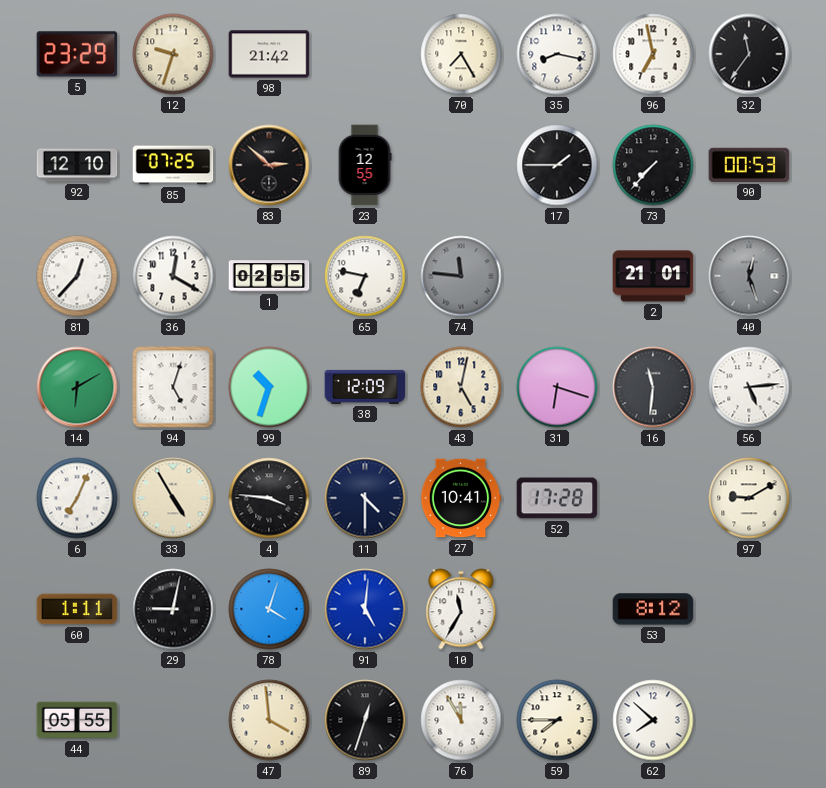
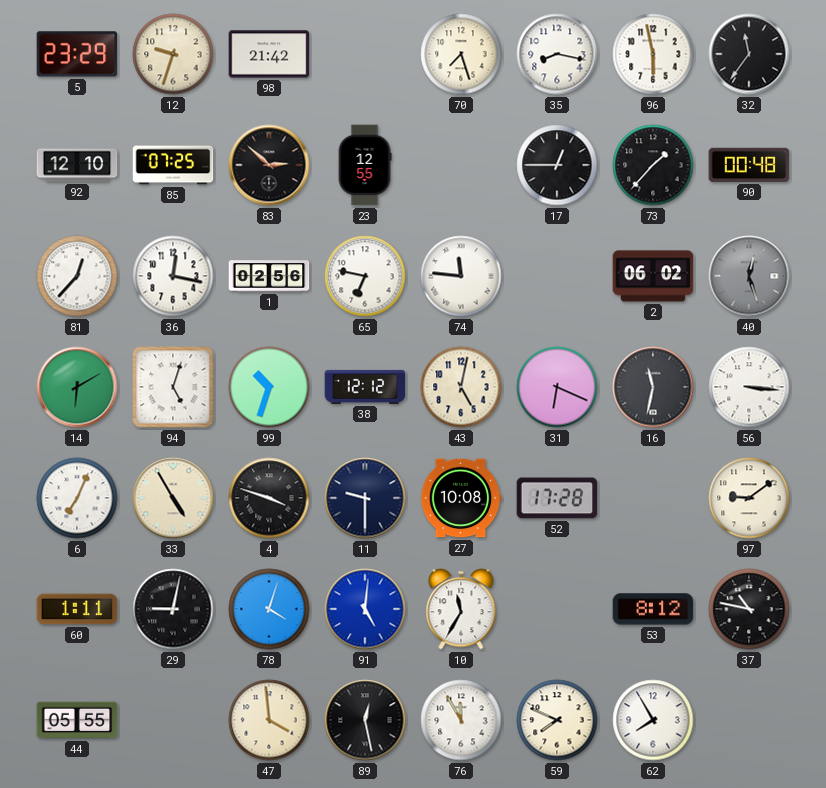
70: 7:25 -> 7:27 (461, 54)
96: 6:58 -> 5:58 (653, 54)
17: 1:45 -> 12:45 (557, 165)
73: 7:37 -> 1:37 (653, 165)
90: 00:53 -> 00:48 (749, 165)
36: 12:20 -> 12:17 (173, 276)
1: 02:55 -> 02:56 (269, 276)
74 dial: grey -> white (461, 276)
2: 21:01 -> 06:02 (653, 276)
38: 12:09 -> 12:12 (365, 387)
31: 6:18 -> 6:19 (557, 387)
16: 11:31 -> 11:32 (653, 387)
56: 5:14 -> 3:16 (749, 387)
4: 3:46 -> 3:48 (269, 498)
11: 4:30 -> 9:30 (365, 498)
27: 10:41 -> 10:08 (461, 498)
97: 9:10 -> 9:09 (749, 498)
37: none -> 10:47 (749, 609)
89: 12:33 -> 12:28 (365, 720)
59: 7:45 -> 7:49 (557, 720)
62: 7:52 -> 7:55 (653, 720)
